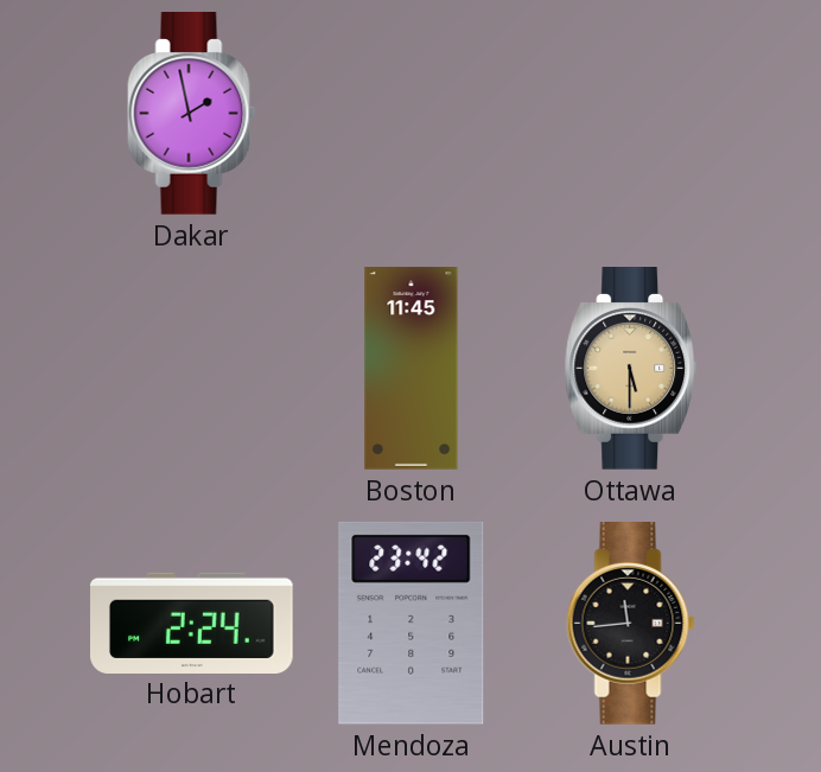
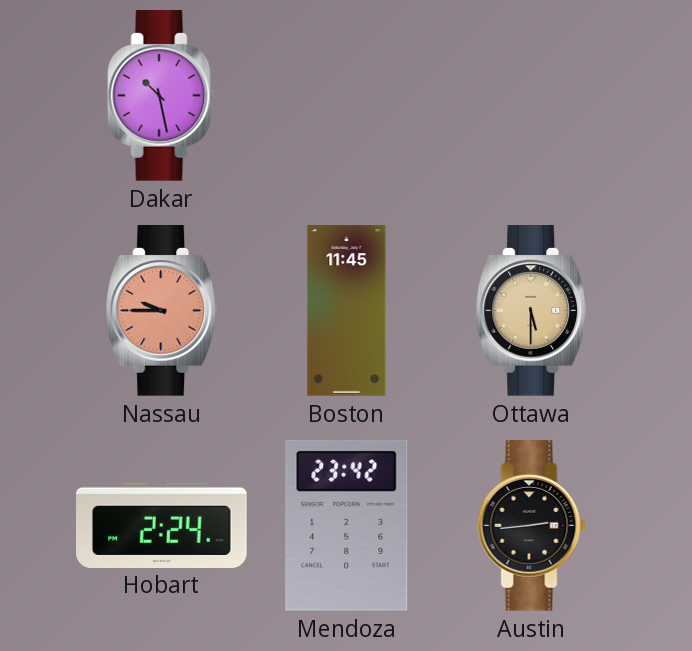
Dakar: 1:58 -> 10:28 (162, 96)
Nassau: none -> 9:45 (162, 311)
Austin: 11:44 -> 2:44 (532, 526)
